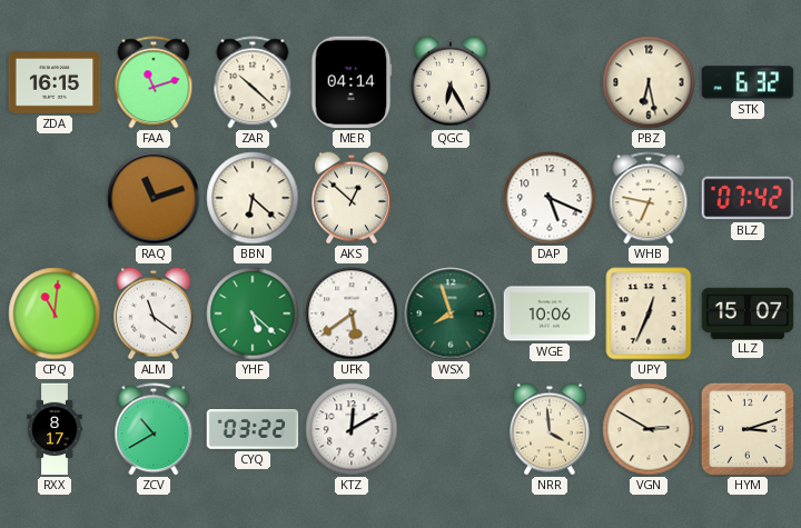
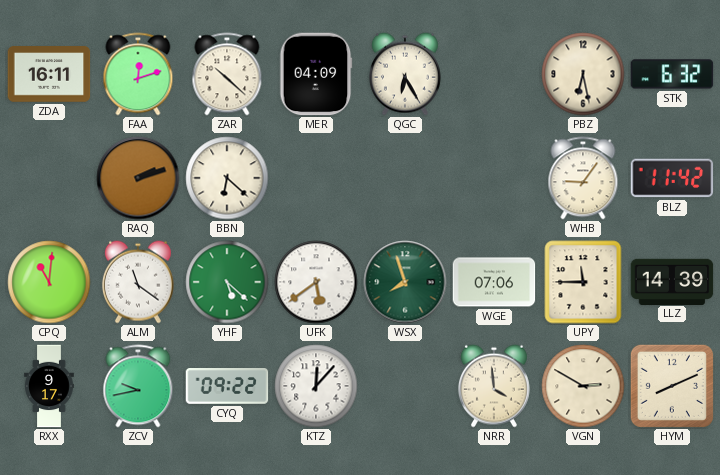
ZDA: 16:15 -> 16:11 (49, 74)
FAA: 11:12 -> 12:12 (138, 74)
MER: 04:14 -> 04:09 (316, 74)
RAQ: 11:12 -> 2:12 (138, 178)
AKS: 12:52 -> none (352, 198)
DAP: 5:19 -> none (550, 198)
WHB: 6:47 -> 9:06 (583, 178)
BLZ: 07:42 -> 11:42 (672, 178)
WGE: 10:06 -> 07:06 (494, 282)
UPY: 12:34 -> 11:45 (583, 282)
LLZ: 15:07 -> 14:39 (672, 281)
RXX: 8:17 -> 9:17 (49, 386)
ZCV: 10:40 -> 9:43 (138, 386)
CYQ: 03:22 -> 09:22 (227, 386)
KTZ: 12:10 -> 12:07 (316, 386)
HYM: 3:12 -> 8:11 (672, 386)
